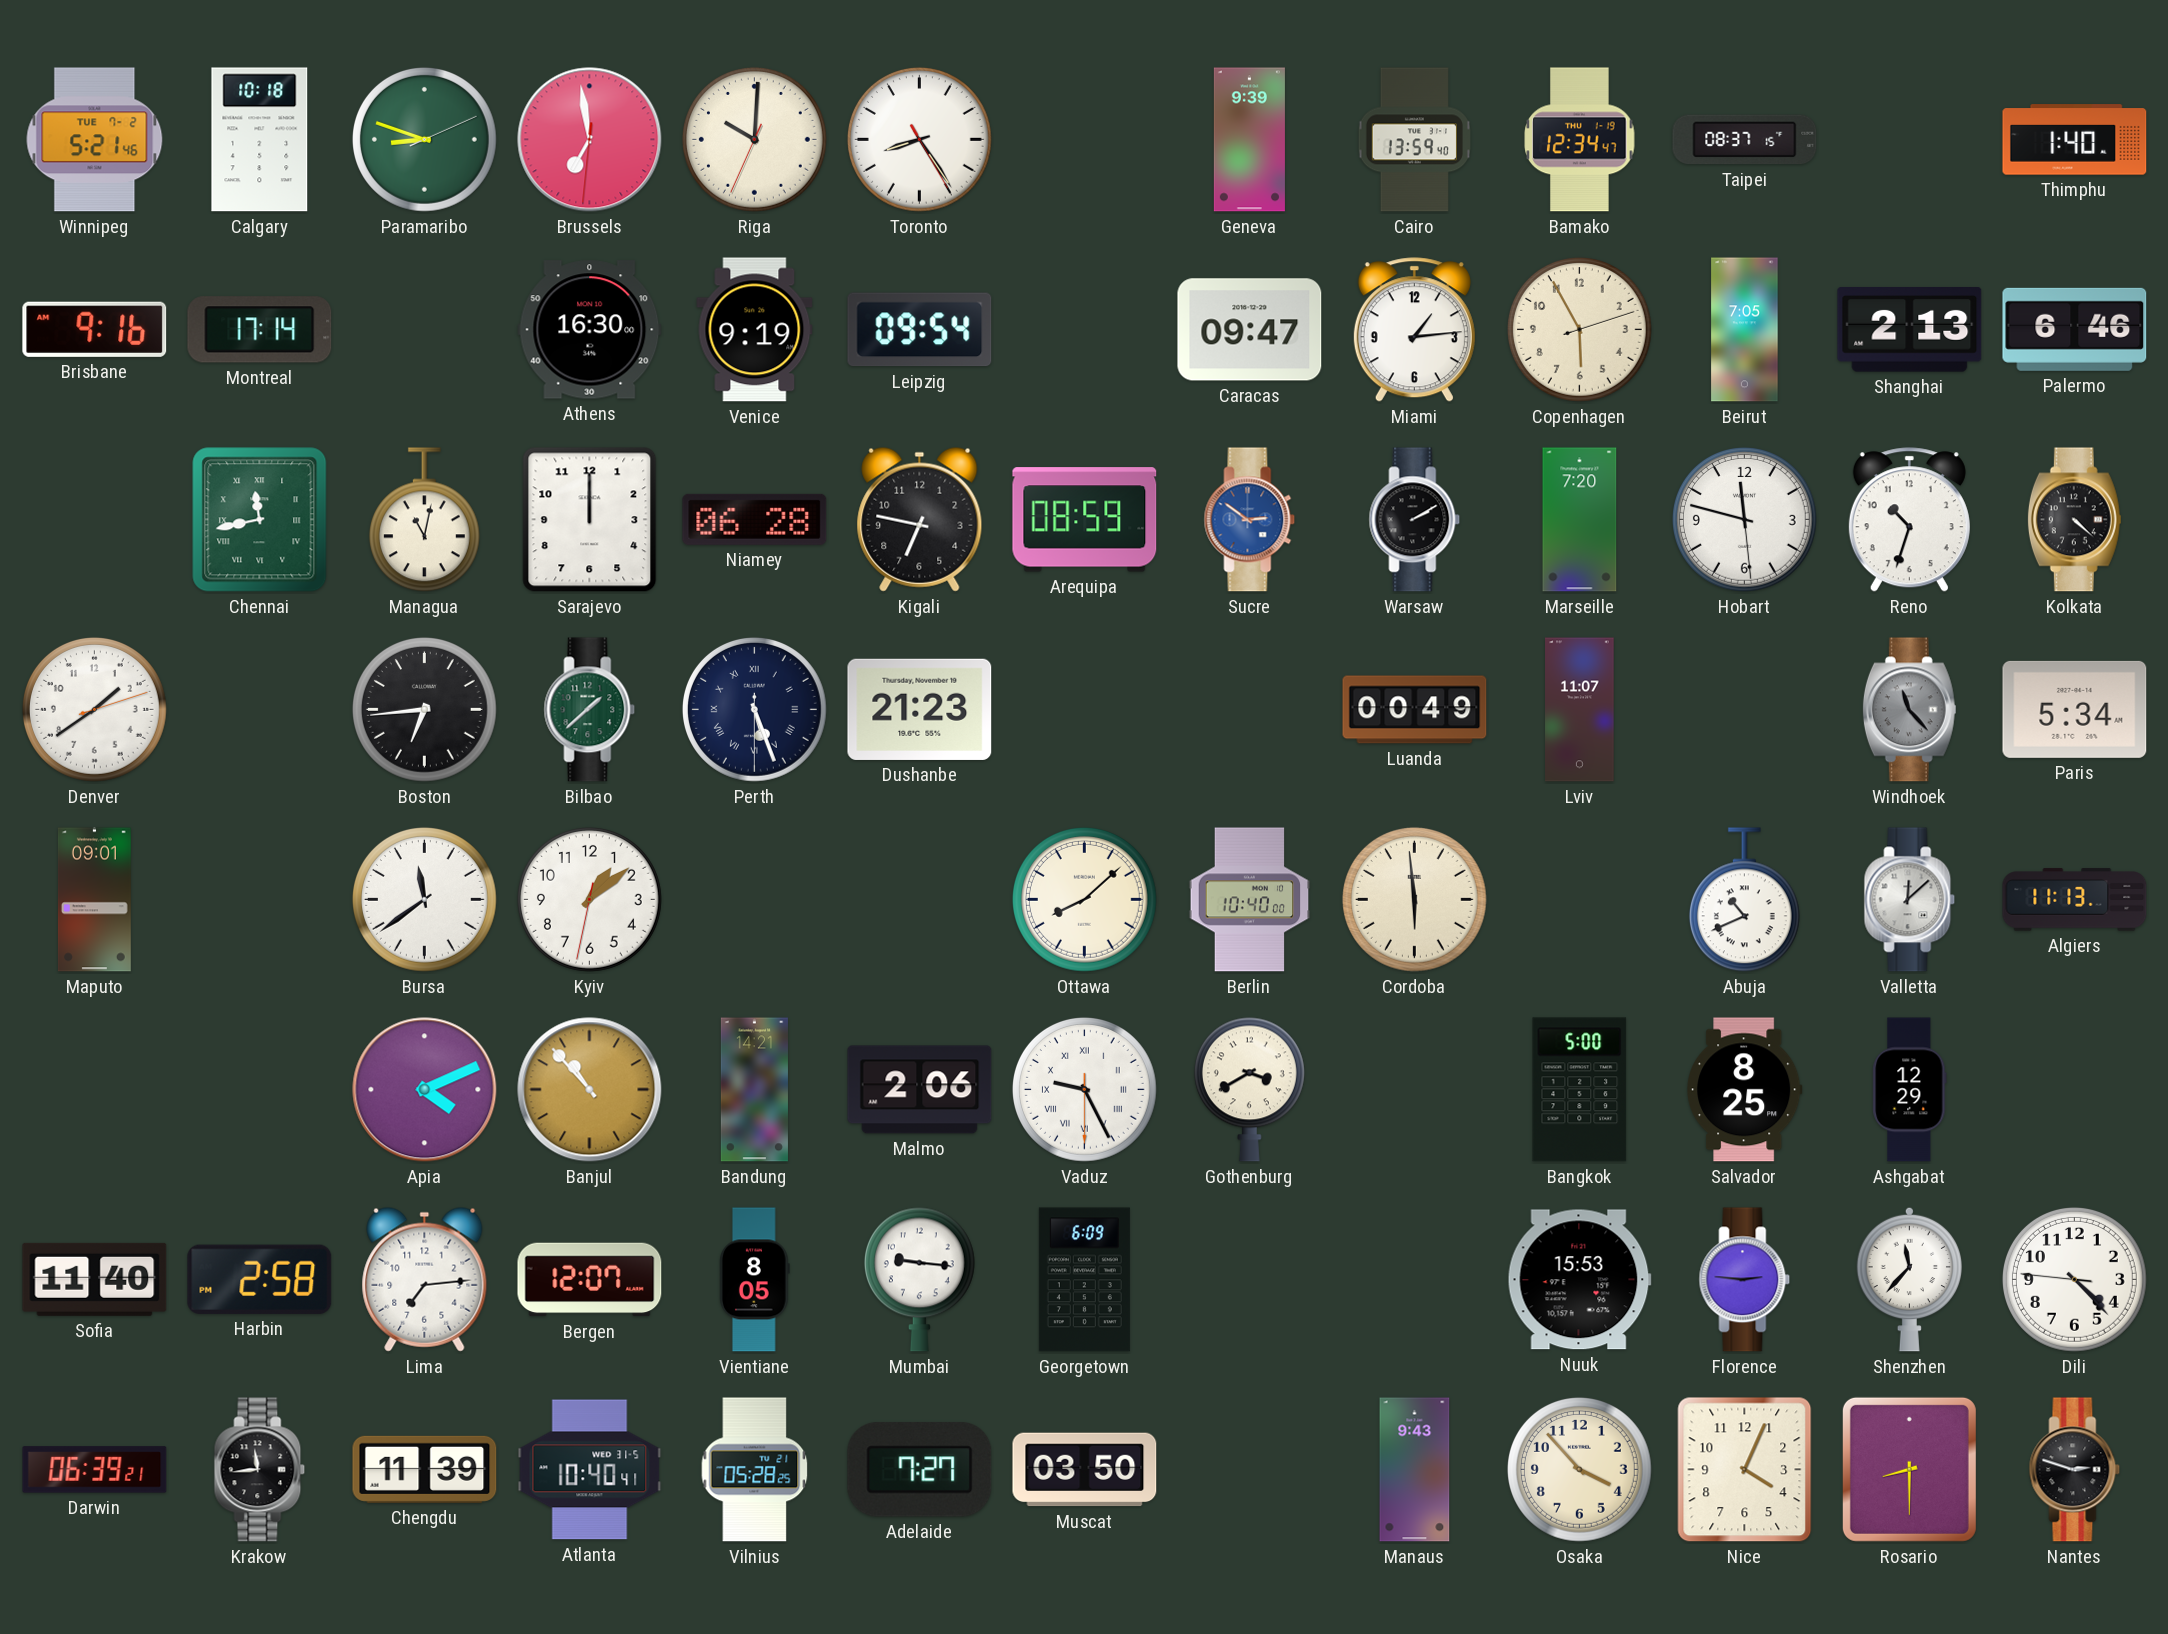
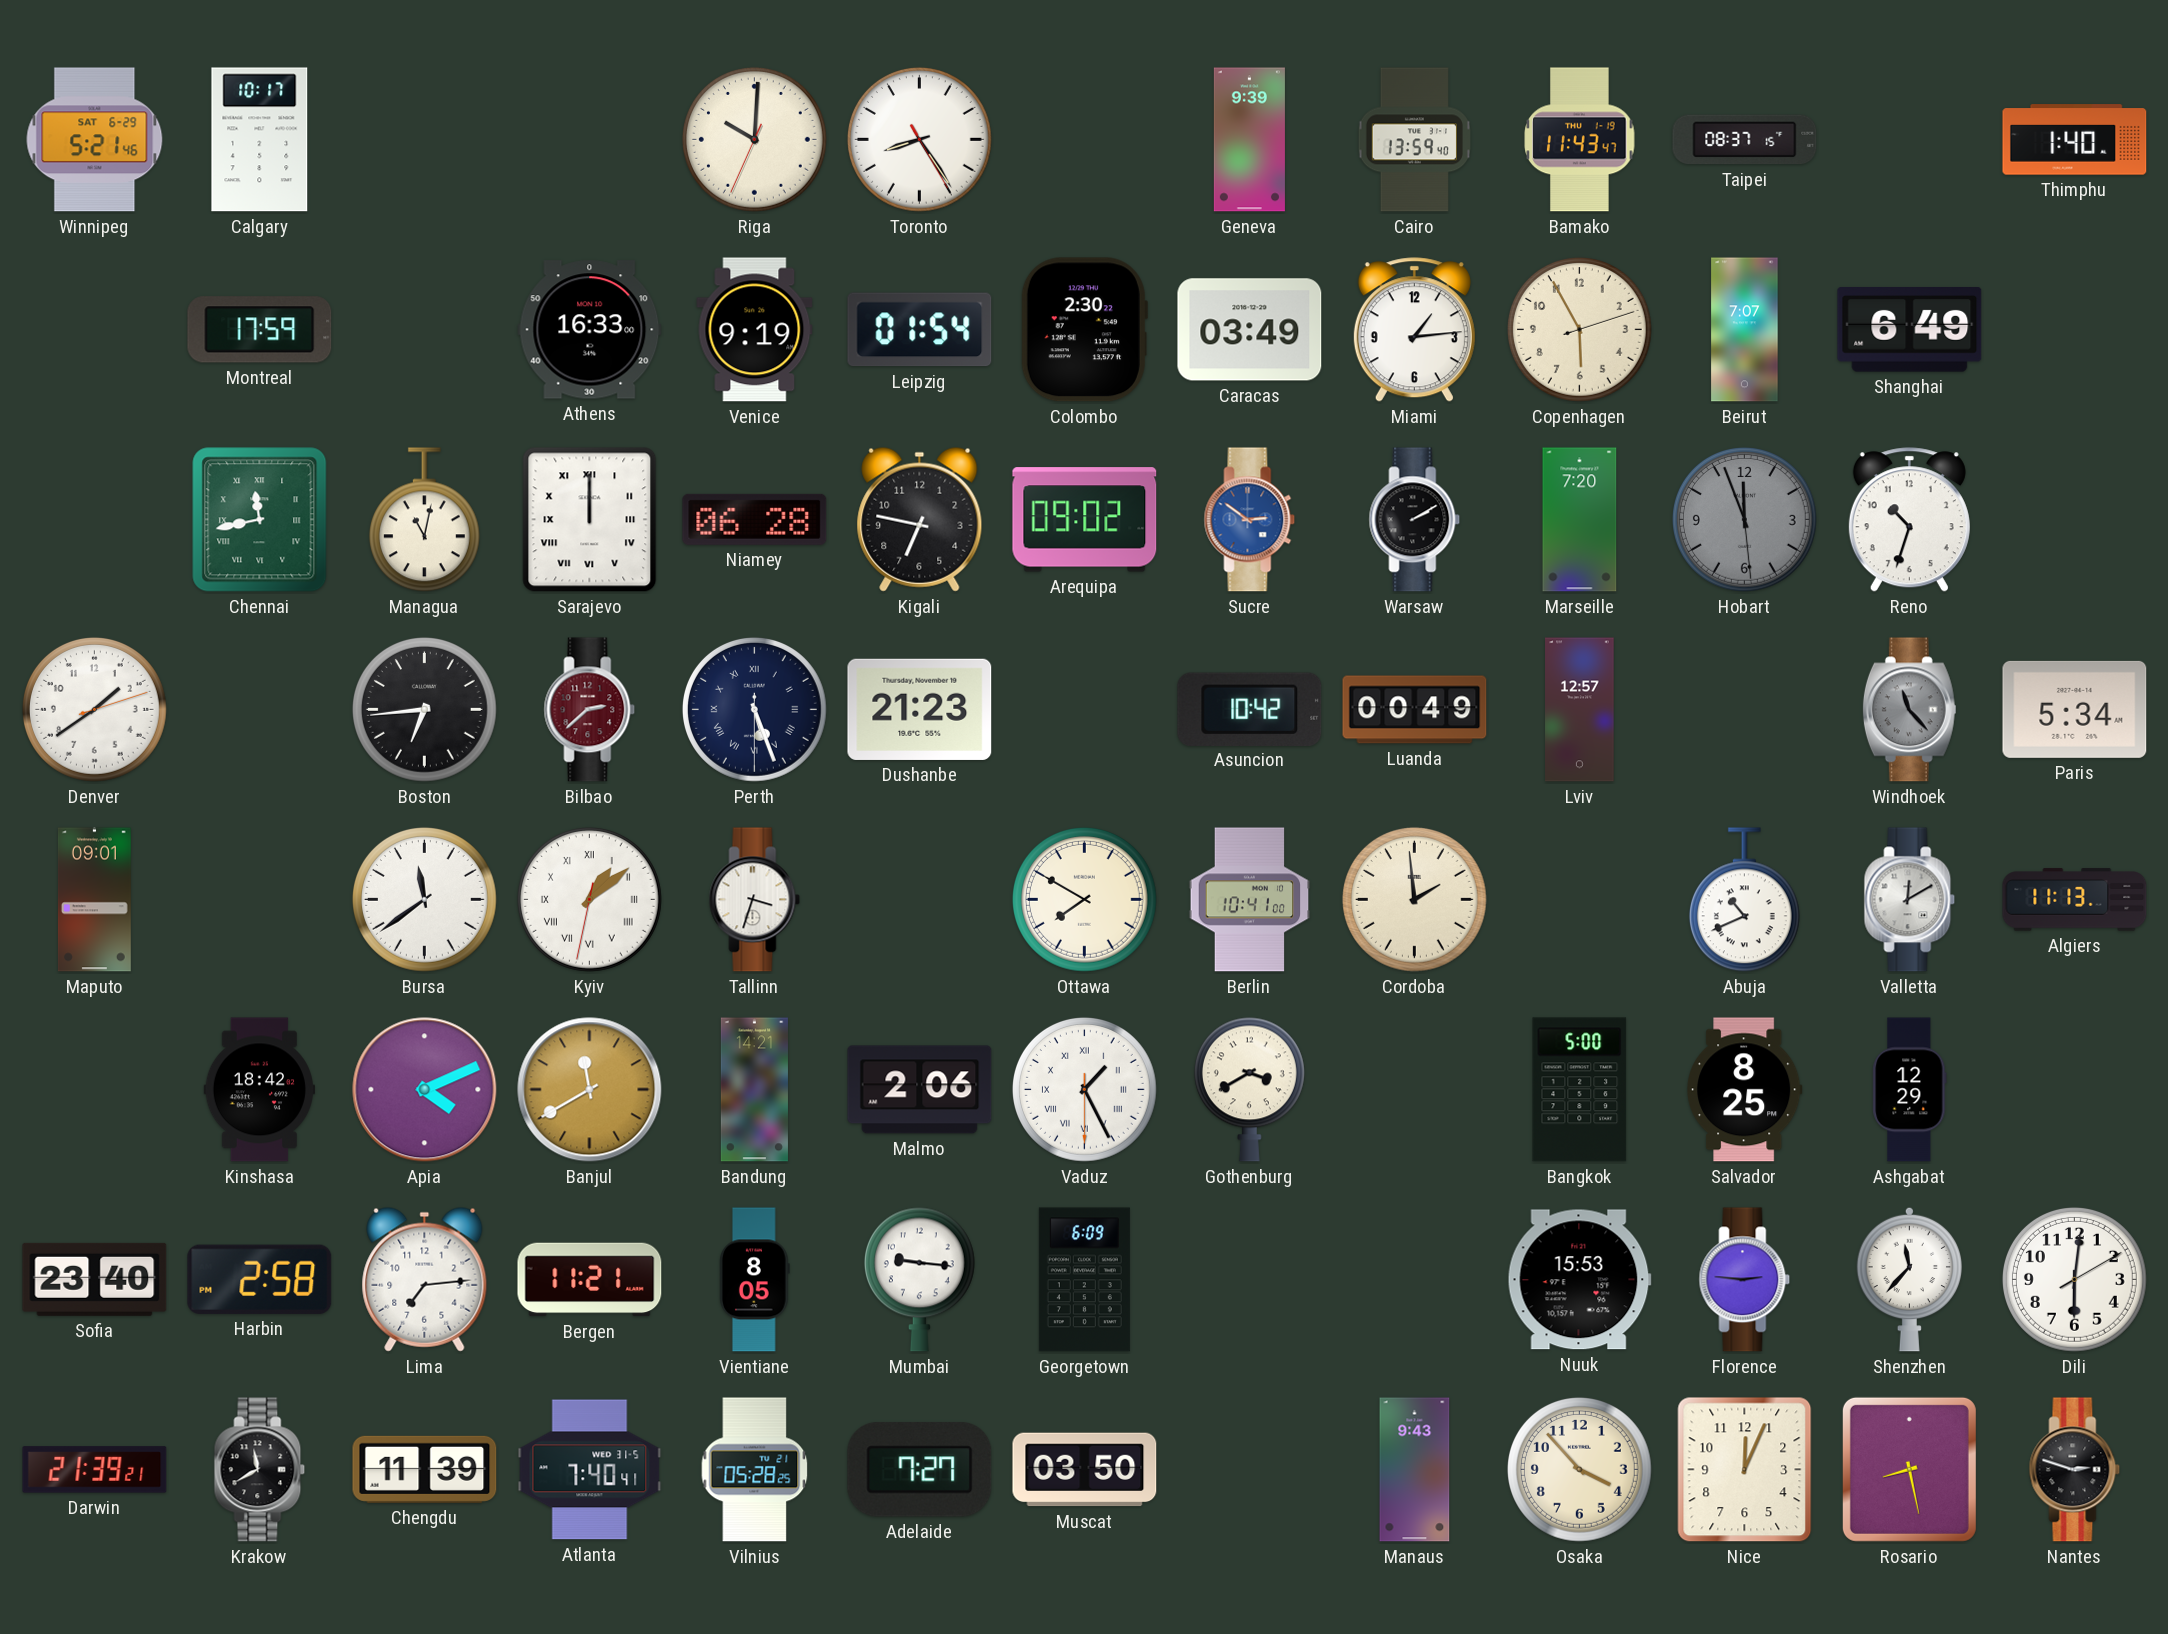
Winnipeg date: TUE 7-2 -> SAT 6-29 (95, 140)
Calgary: 10:18 -> 10:17 (260, 140)
Paramaribo: 8:48 -> none (424, 139)
Brussels: 6:58 -> none (590, 140)
Bamako: 12:34 -> 11:43 (1580, 140)
Brisbane: 9:16 -> none (95, 329)
Montreal: 17:14 -> 17:59 (260, 330)
Athens: 16:30 -> 16:33 (590, 330)
Leipzig: 09:54 -> 01:54 (920, 330)
Colombo: none -> 2:30 (1084, 330)
Caracas: 09:47 -> 03:49 (1250, 330)
Beirut: 7:05 -> 7:07 (1745, 330)
Shanghai: 2:13 -> 6:49 (1910, 330)
Palermo: 6:46 -> none (2075, 329)
Sarajevo numerals: Arabic -> Roman (590, 520)
Arequipa: 08:59 -> 09:02 (1085, 520)
Hobart: 11:47 -> 11:56 (1744, 519)
Hobart dial: white -> grey (1744, 519)
Kolkata: 4:22 -> none (2074, 520)
Bilbao: 1:38 -> 2:38 (590, 710)
Bilbao dial: green -> burgundy (590, 710)
Asuncion: none -> 10:42 (1250, 709)
Lviv: 11:07 -> 12:57 (1580, 710)
Kyiv numerals: Arabic -> Roman (589, 899)
Tallinn: none -> 3:33 (755, 900)
Ottawa: 8:08 -> 7:50 (1084, 899)
Berlin: 10:40 -> 10:41 (1250, 900)
Cordoba: 5:59 -> 1:59 (1414, 899)
Valletta: 12:08 -> 12:10 (1910, 900)
Kinshasa: none -> 18:42 (260, 1090)
Banjul: 10:53 -> 11:40 (590, 1090)
Vaduz: 9:25 -> 1:25 (1084, 1089)
Sofia: 11:40 -> 23:40 (95, 1279)
Bergen: 12:07 -> 11:21 (590, 1280)
Dili: 4:22 -> 6:01 (2074, 1279)
Darwin: 06:39 -> 21:39 (95, 1470)
Krakow: 11:44 -> 11:40 (260, 1470)
Atlanta: 10:40 -> 7:40 (590, 1470)
Nice: 4:04 -> 12:04 (1745, 1470)
Rosario: 8:30 -> 8:28 (1909, 1469)
